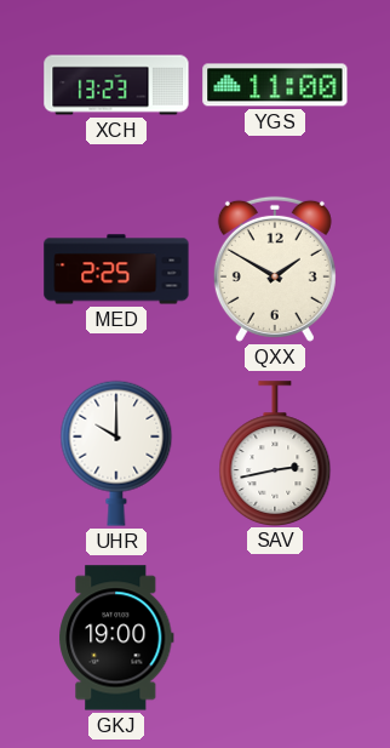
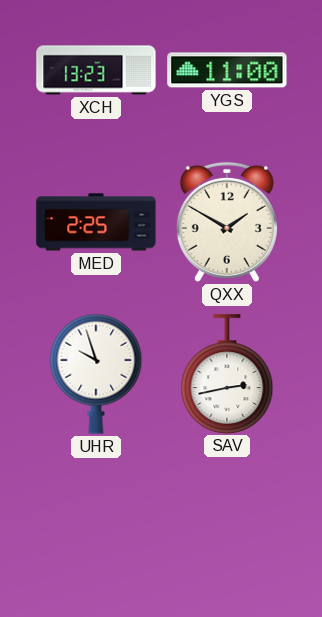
UHR: 10:00 -> 9:57 (96, 374)
GKJ: 19:00 -> none (116, 638)
